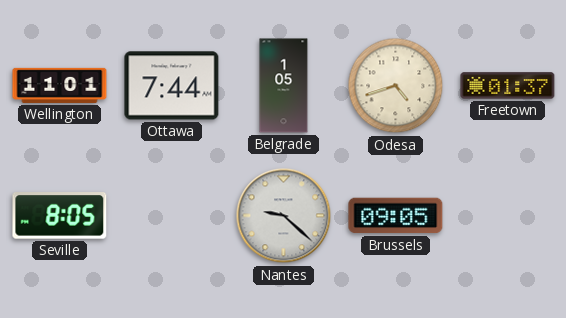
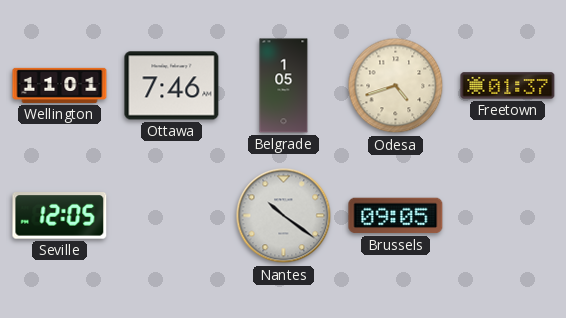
Ottawa: 7:44 -> 7:46 (172, 86)
Seville: 8:05 -> 12:05 (60, 216)
Nantes: 9:22 -> 10:21 (284, 216)
